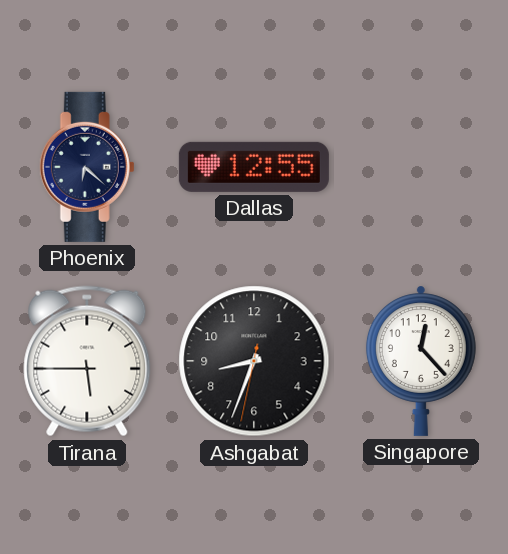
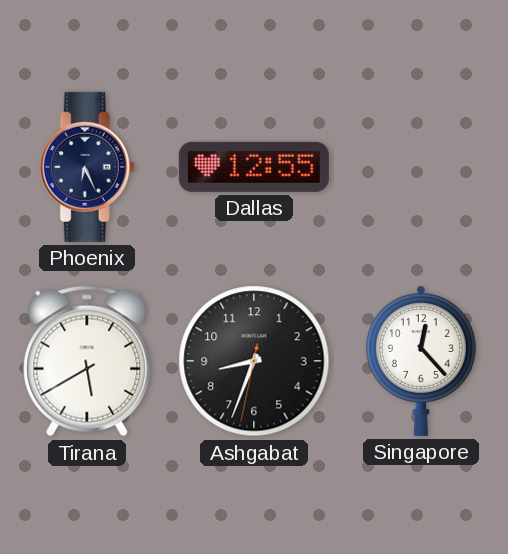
Phoenix: 6:22 -> 6:26 (87, 167)
Tirana: 5:45 -> 5:40 (87, 361)
